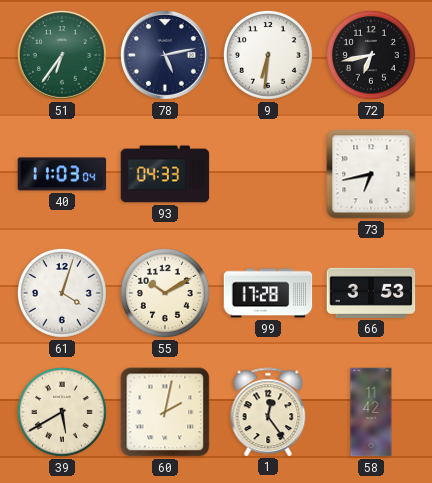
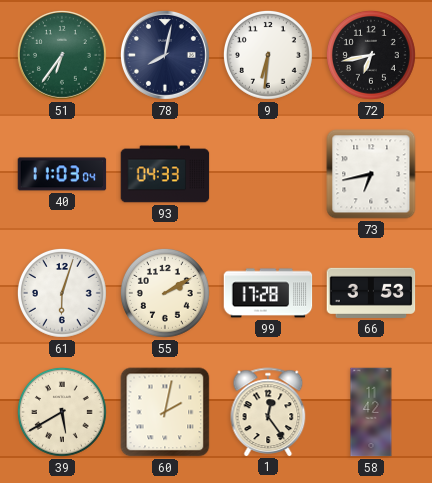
78: 5:13 -> 8:02 (165, 55)
61: 4:03 -> 6:03 (62, 293)
55: 10:10 -> 2:10 (165, 293)
